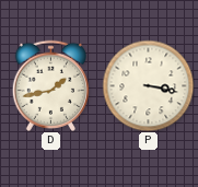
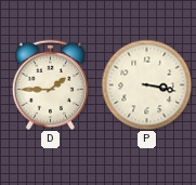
D: 1:43 -> 1:45 (50, 84)
